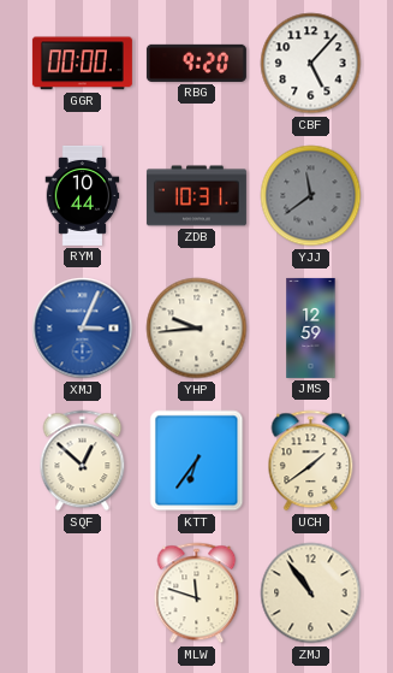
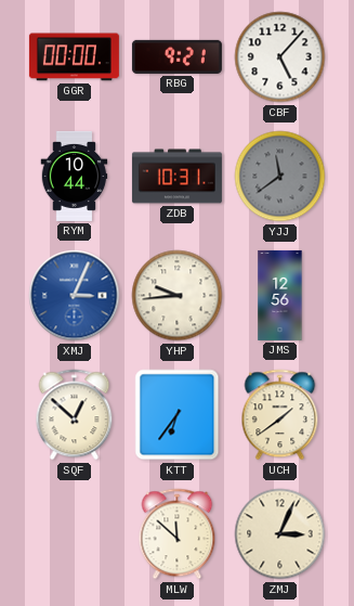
RBG: 9:20 -> 9:21 (176, 56)
JMS: 12:59 -> 12:56 (280, 295)
MLW: 11:48 -> 11:52 (178, 534)
ZMJ: 10:54 -> 3:04 (280, 534)
